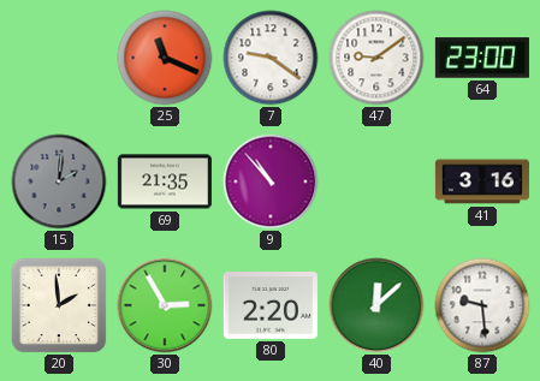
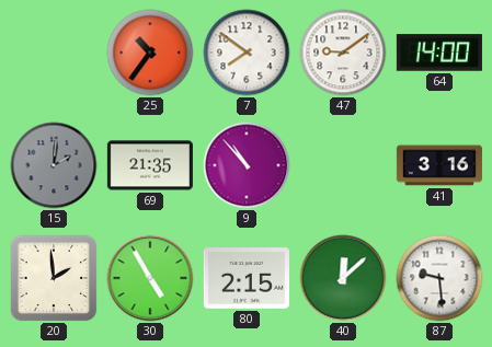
25: 11:19 -> 10:36 (150, 53)
7: 9:21 -> 7:51 (247, 53)
64: 23:00 -> 14:00 (439, 53)
30: 2:55 -> 4:55 (150, 278)
80: 2:20 -> 2:15 (247, 279)
